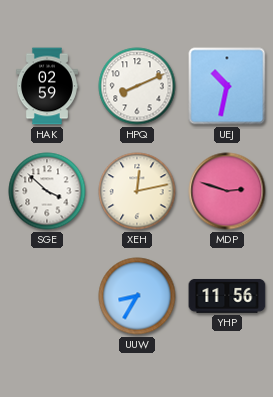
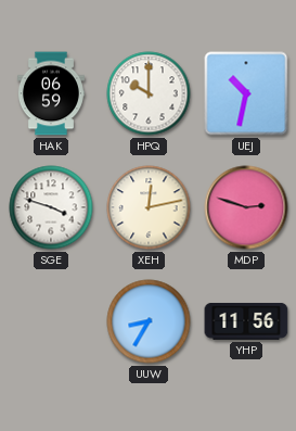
HAK: 02:59 -> 06:59 (51, 93)
HPQ: 8:11 -> 10:00 (149, 93)
SGE: 3:52 -> 3:48 (51, 207)
